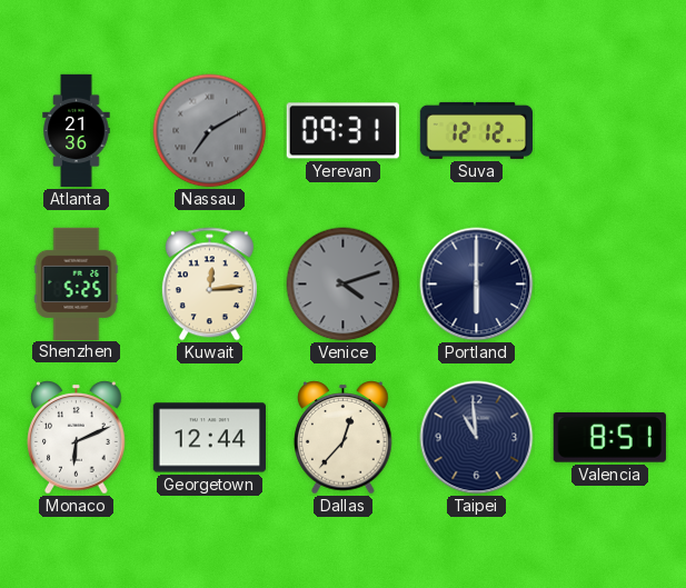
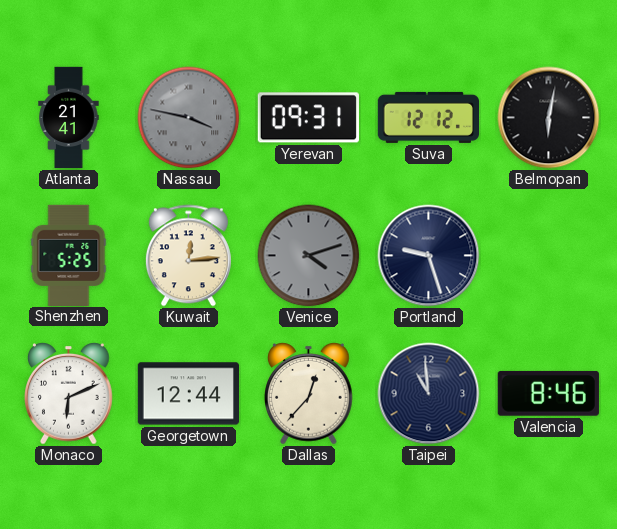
Atlanta: 21:36 -> 21:41 (69, 118)
Nassau: 7:10 -> 3:47 (189, 118)
Belmopan: none -> 6:02 (549, 118)
Portland: 6:00 -> 9:27 (429, 256)
Valencia: 8:51 -> 8:46 (548, 393)
